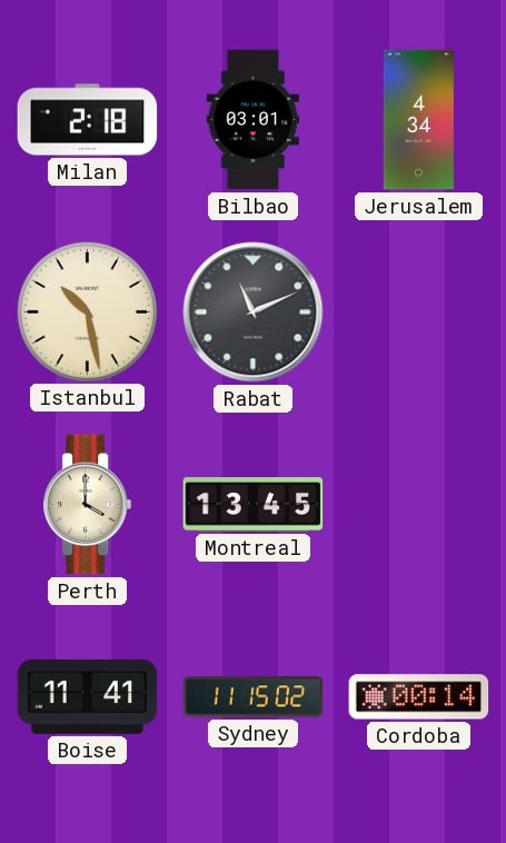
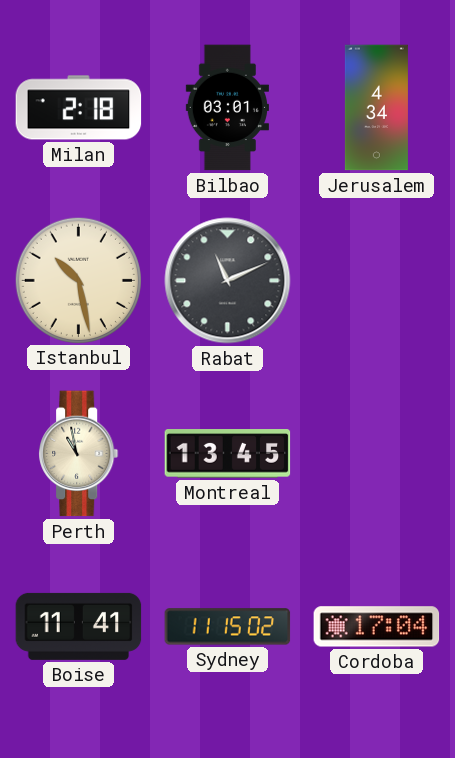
Perth: 4:00 -> 10:58 (79, 454)
Cordoba: 00:14 -> 17:04 (377, 627)
